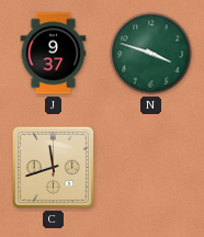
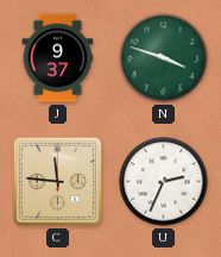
C: 11:42 -> 11:46 (57, 181)
U: none -> 2:34 (164, 182)
